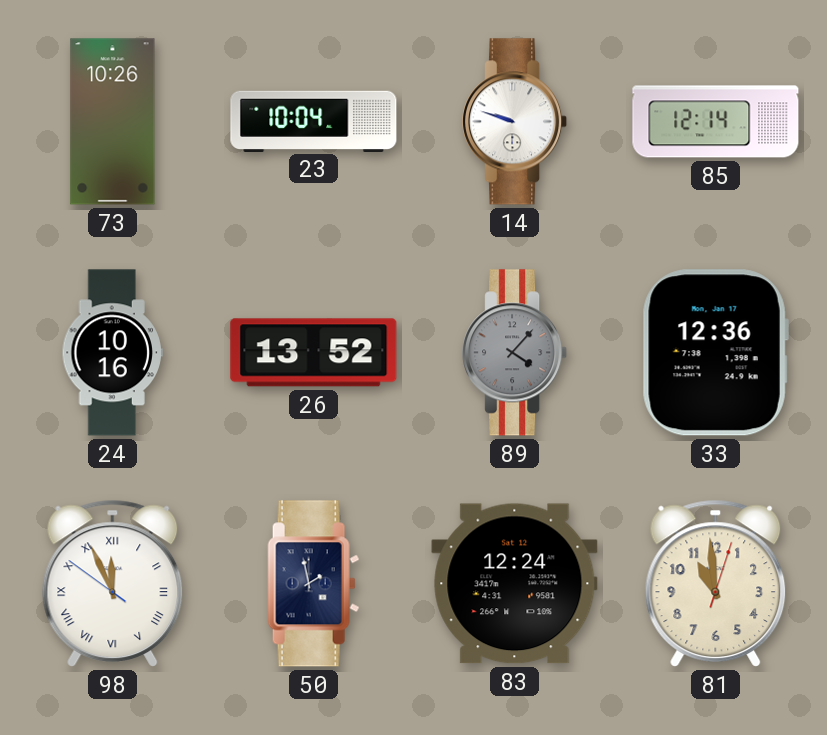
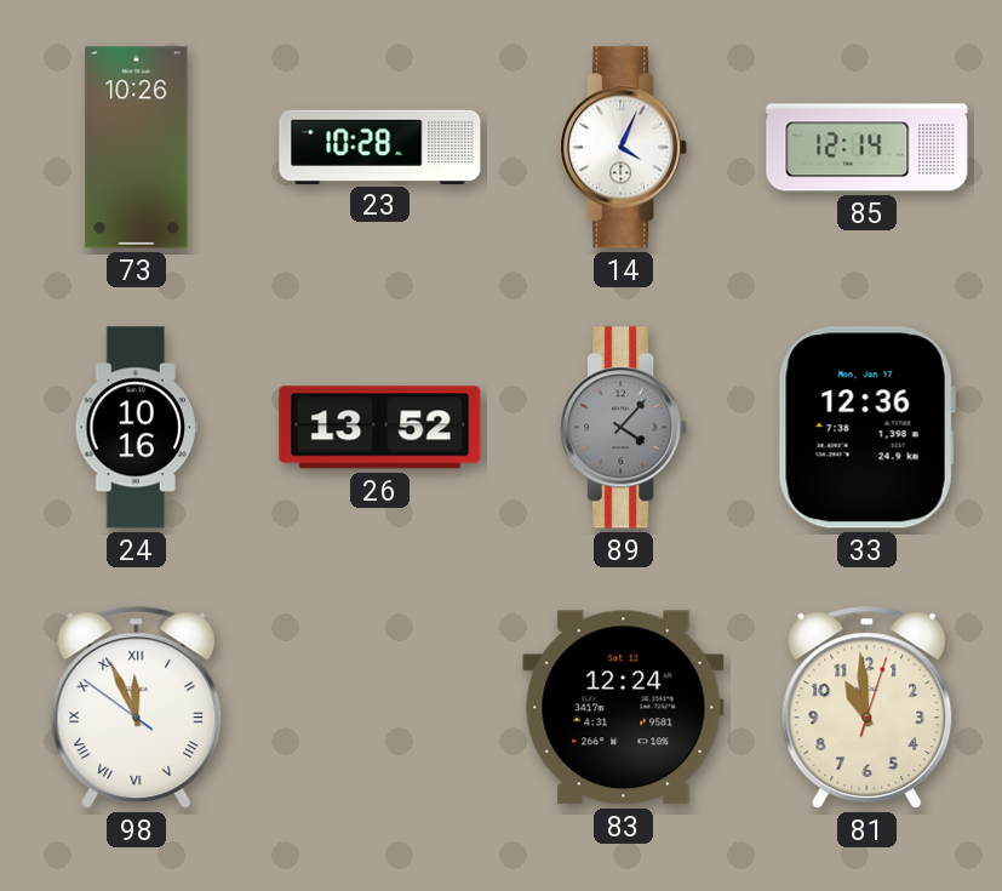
23: 10:04 -> 10:28 (380, 147)
14: 9:48 -> 4:04 (624, 148)
50: 1:58 -> none (314, 584)
